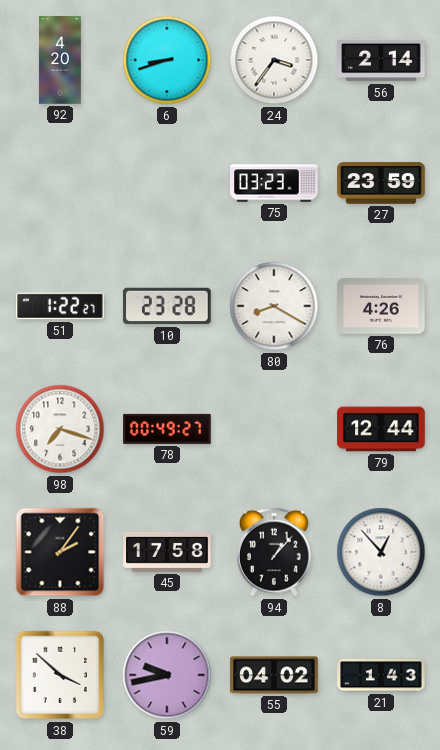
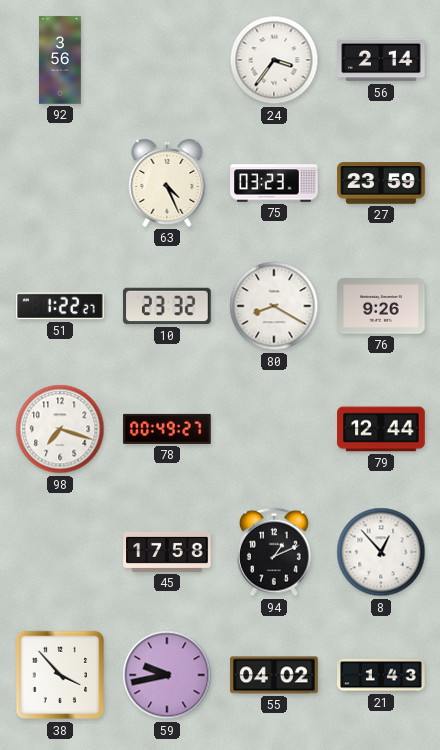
92: 4:20 -> 3:56 (60, 60)
6: 8:42 -> none (167, 60)
63: none -> 4:26 (167, 183)
10: 23:28 -> 23:32 (167, 306)
76: 4:26 -> 9:26 (381, 306)
88: 2:06 -> none (60, 552)
94: 1:07 -> 1:11 (275, 552)
38: 3:52 -> 3:53 (60, 675)
